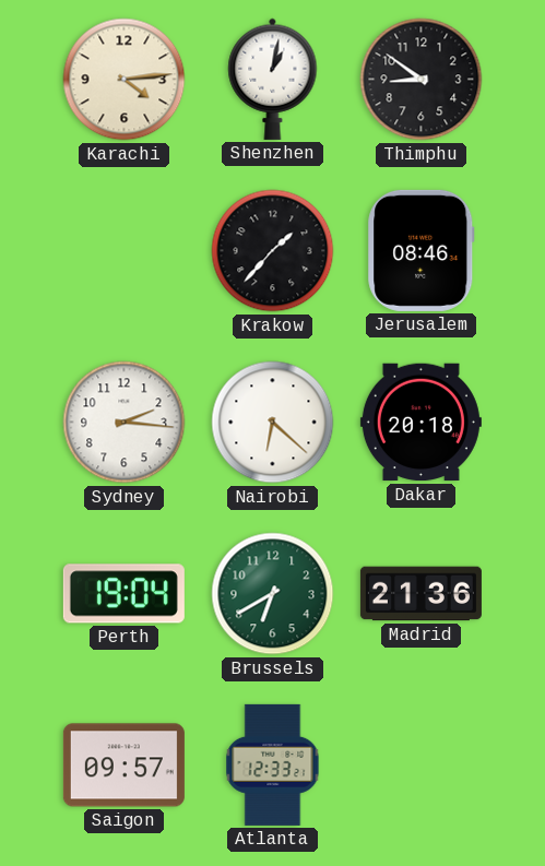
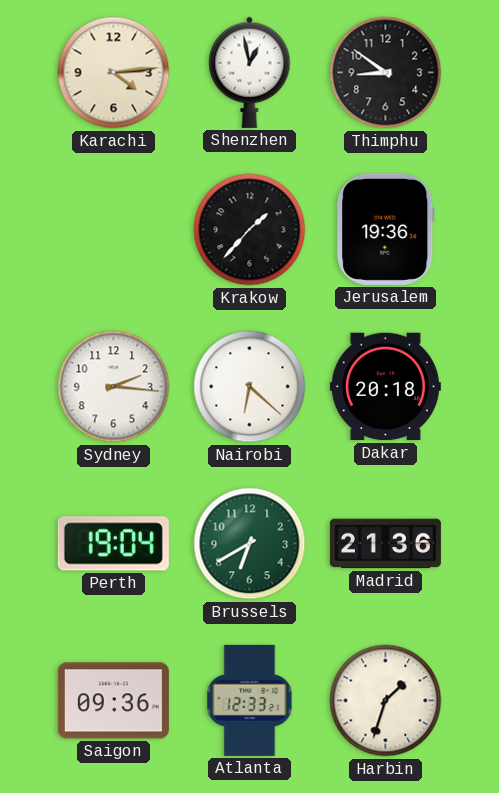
Shenzhen: 1:02 -> 12:58 (250, 72)
Jerusalem: 08:46 -> 19:36 (386, 229)
Saigon: 09:57 -> 09:36 (113, 701)
Harbin: none -> 1:33 (386, 701)
